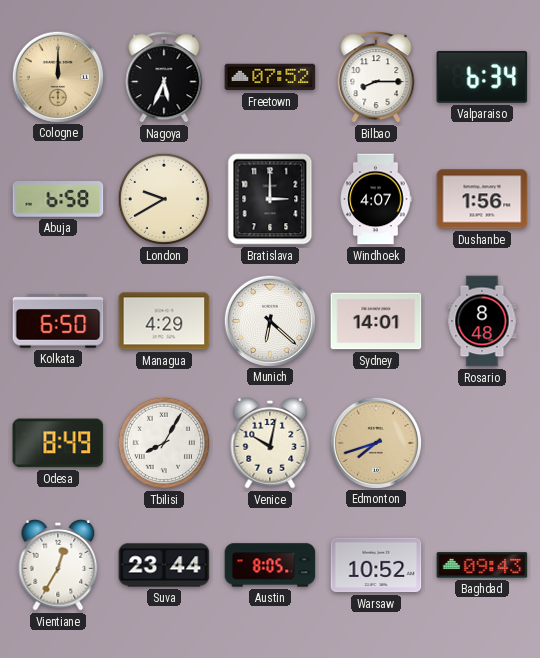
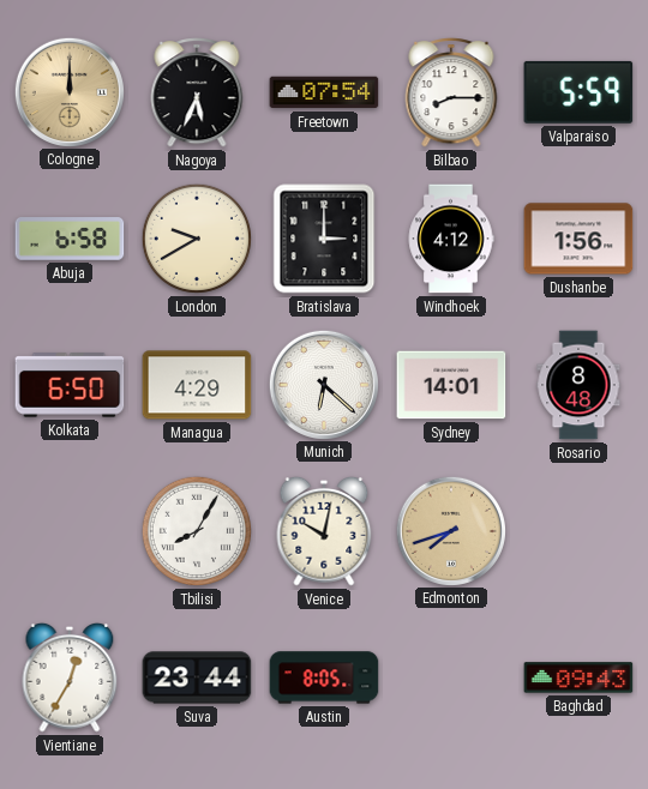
Freetown: 07:52 -> 07:54 (324, 92)
Valparaiso: 6:34 -> 5:59 (578, 92)
Windhoek: 4:07 -> 4:12 (451, 239)
Odesa: 8:49 -> none (58, 443)
Warsaw: 10:52 -> none (376, 565)
